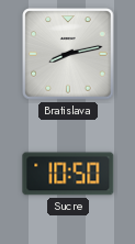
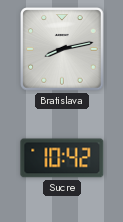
Sucre: 10:50 -> 10:42 (62, 158)
